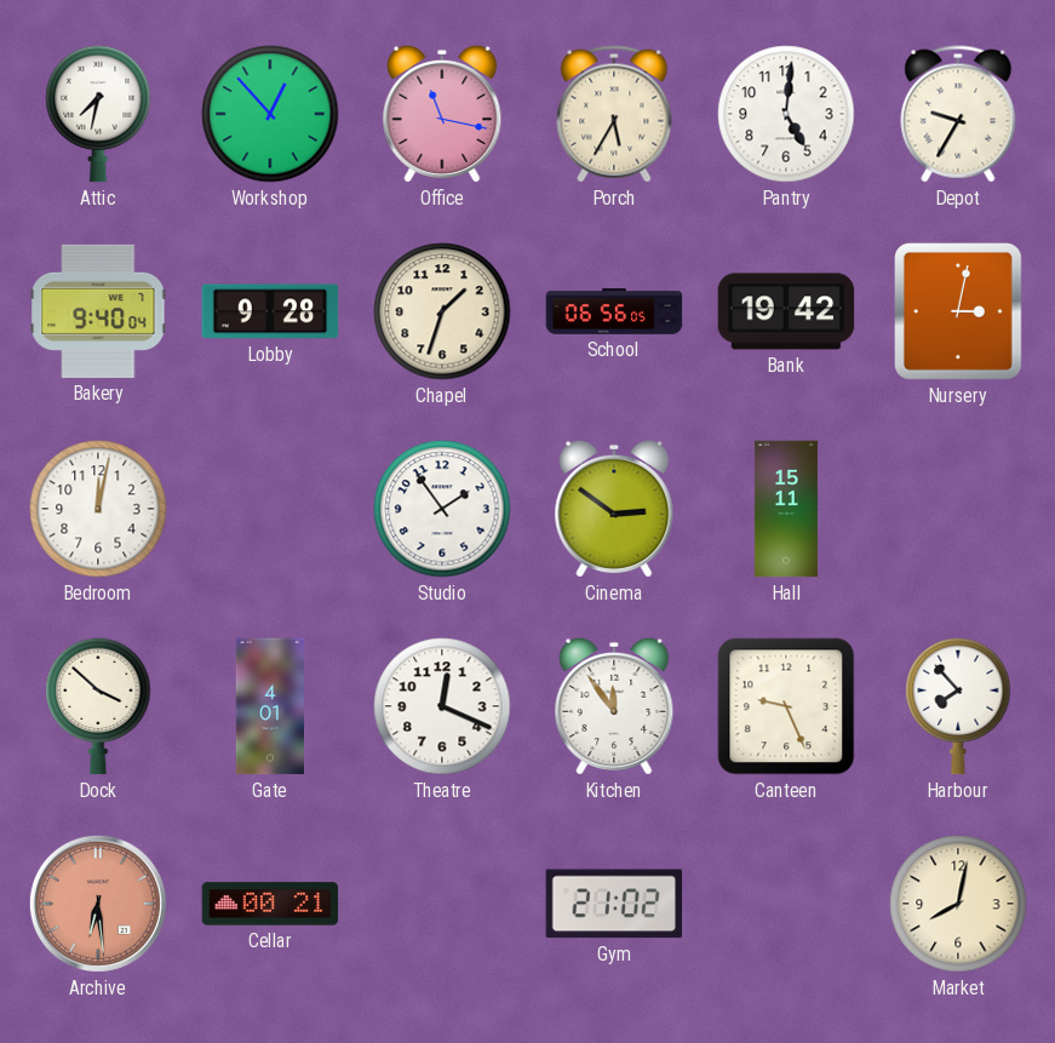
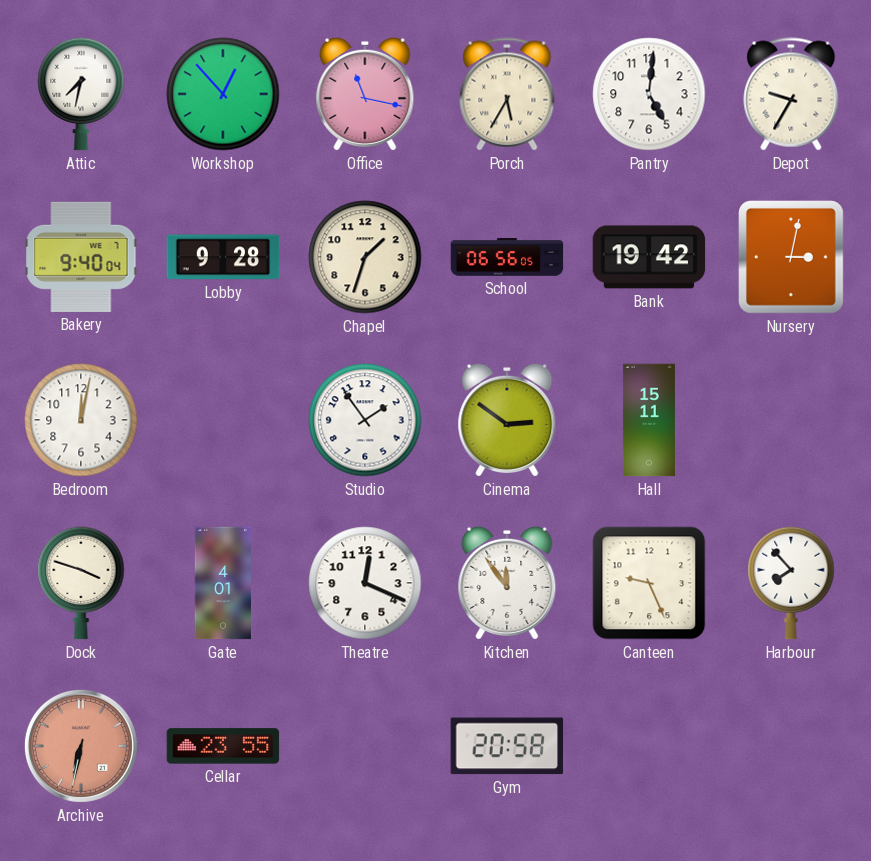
Dock: 3:52 -> 3:48 (81, 583)
Archive: 6:29 -> 6:32 (81, 746)
Cellar: 00:21 -> 23:55 (223, 746)
Gym: 21:02 -> 20:58 (507, 746)
Market: 8:02 -> none (958, 904)
